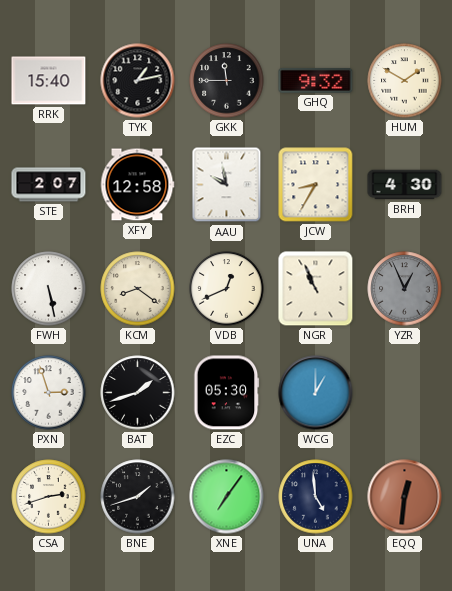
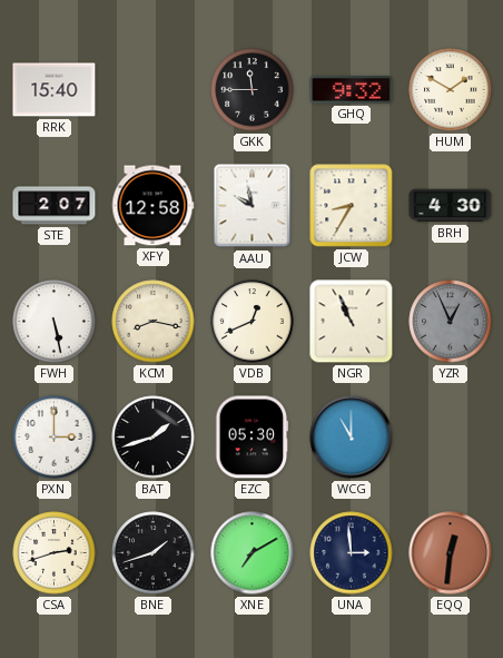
TYK: 1:13 -> none (138, 81)
KCM: 8:21 -> 8:17 (154, 322)
PXN: 2:57 -> 3:00 (55, 438)
WCG: 1:00 -> 11:00 (352, 438)
XNE: 7:06 -> 7:10 (253, 553)
UNA: 4:59 -> 2:59 (352, 553)
